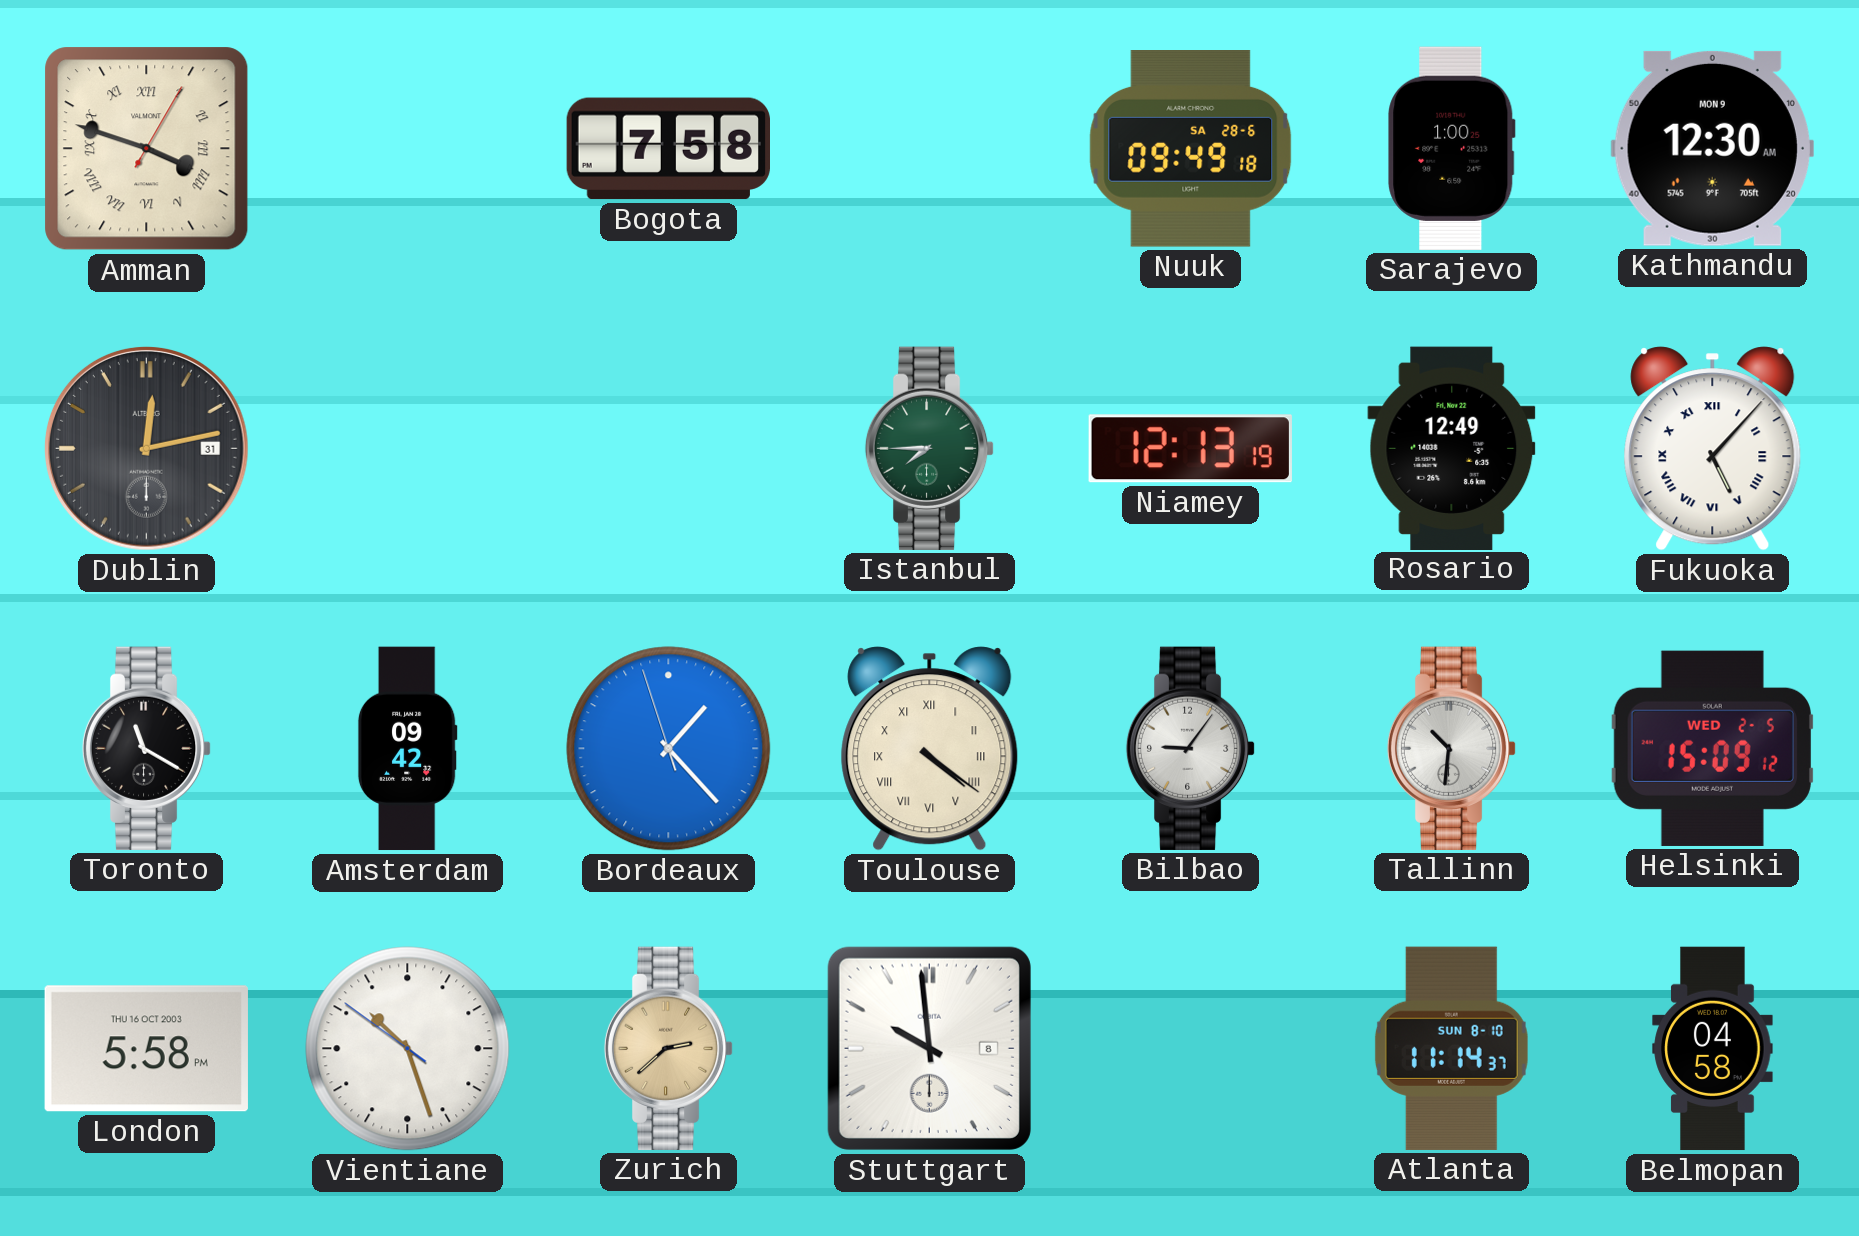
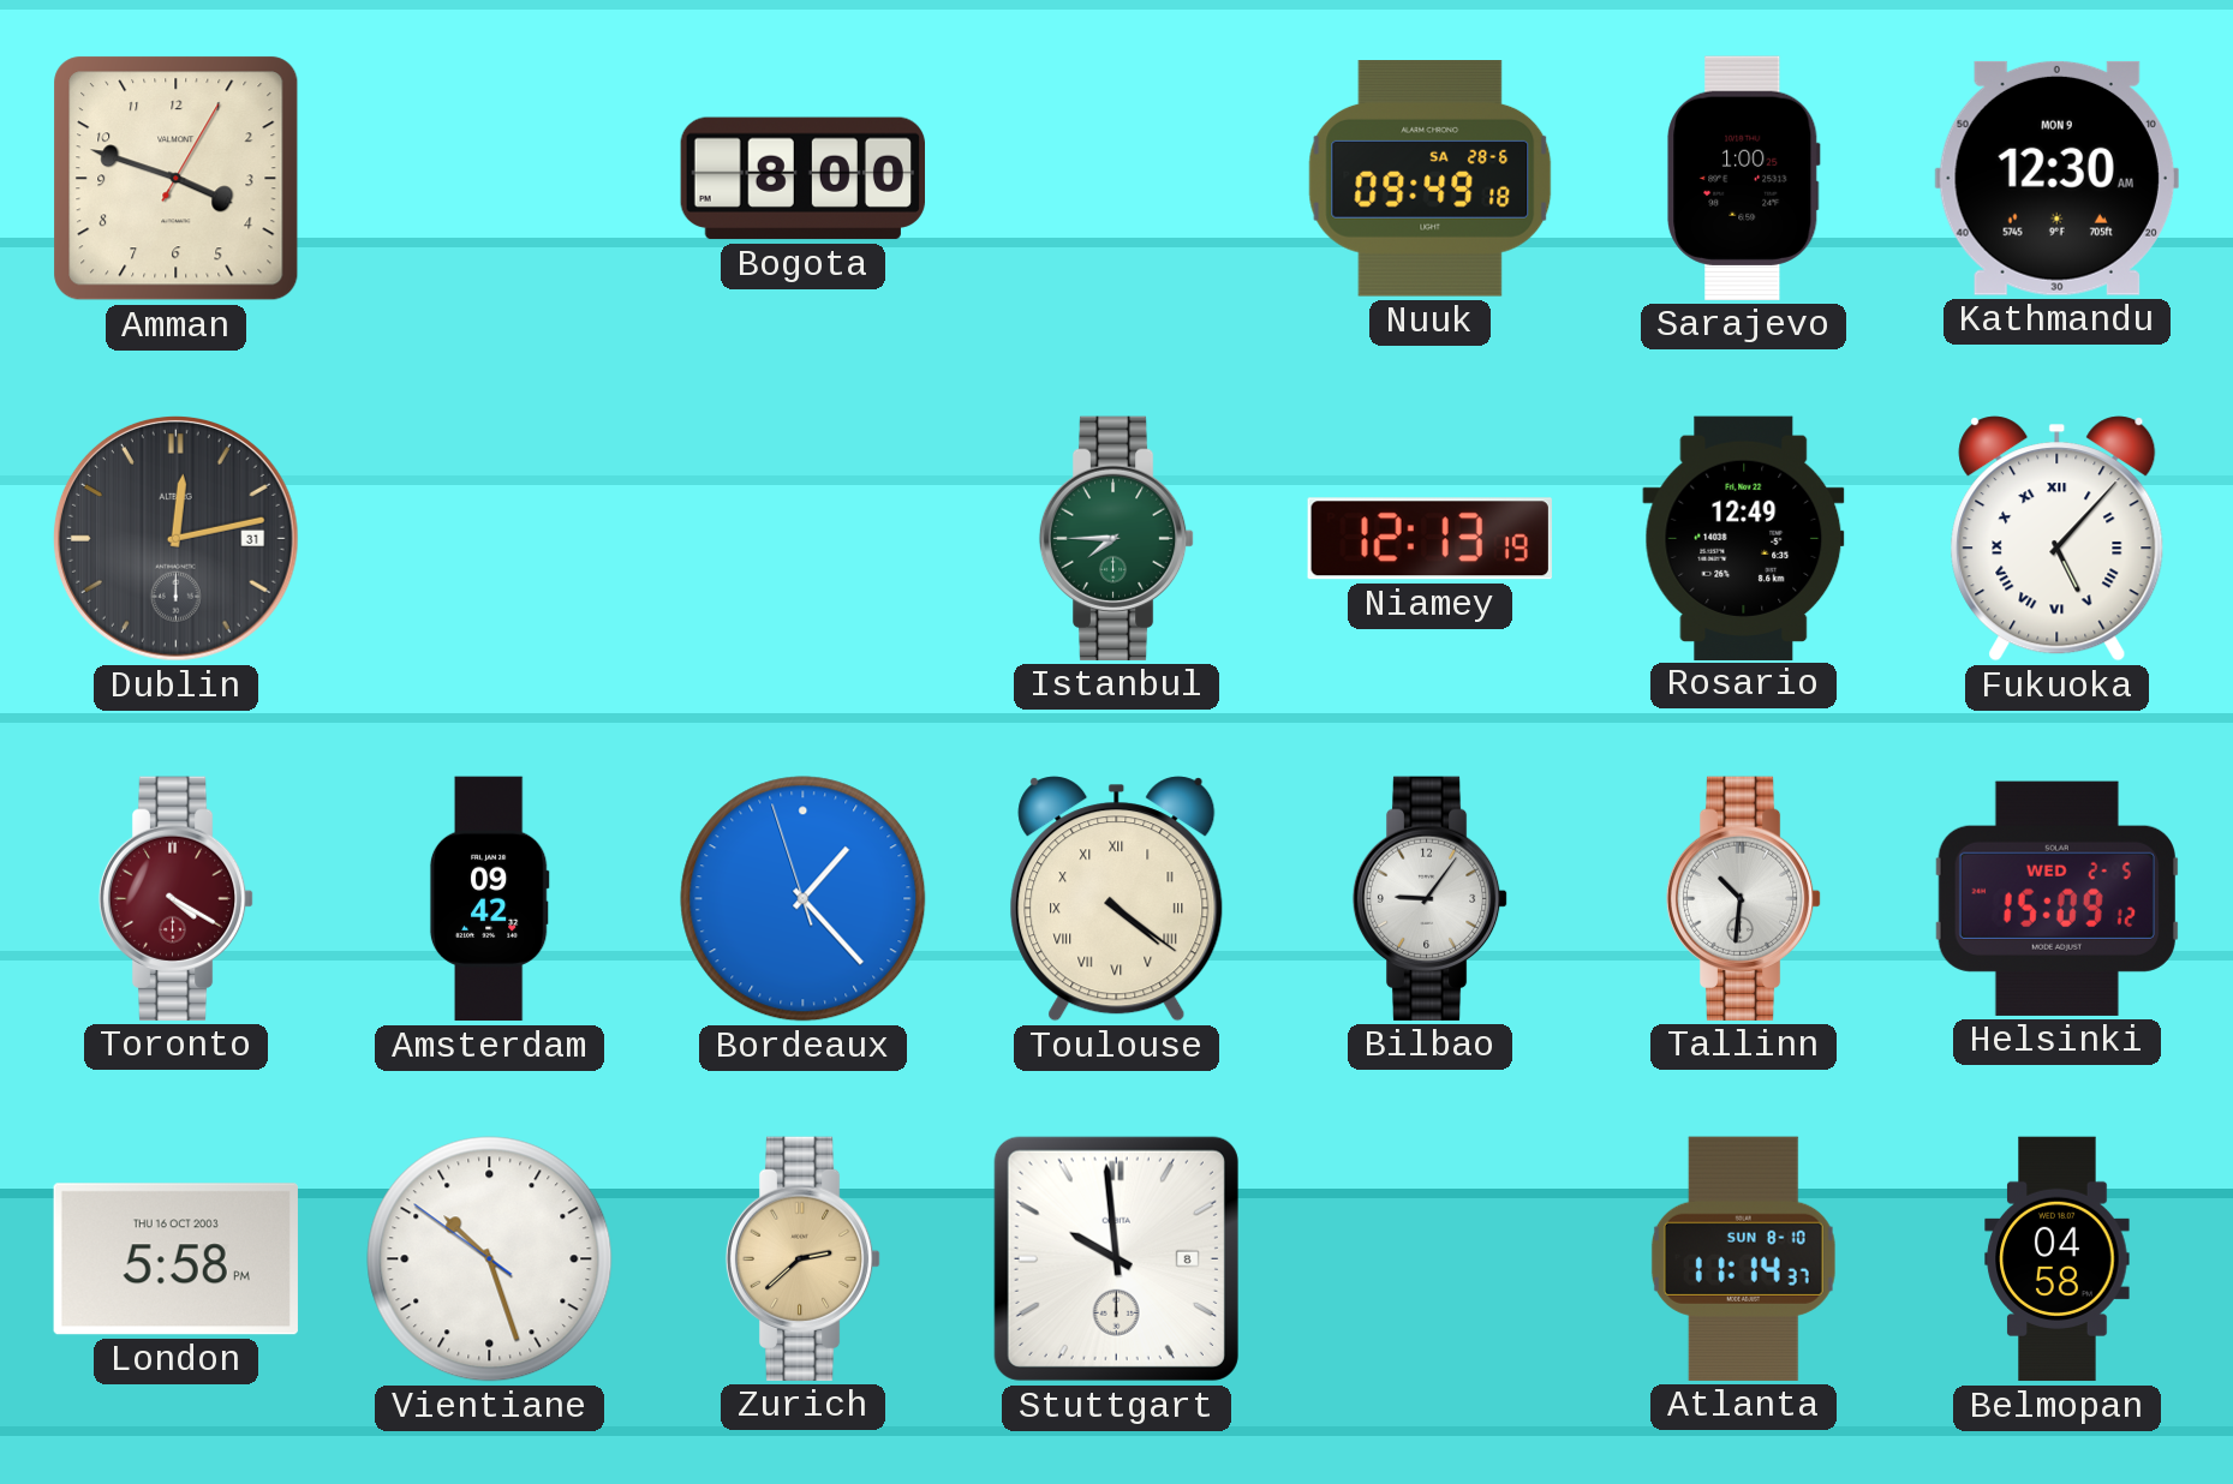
Amman numerals: Roman -> Arabic (177, 179)
Bogota: 7:58 -> 8:00 (802, 179)
Toronto: 11:20 -> 4:20 (177, 898)
Toronto dial: black -> burgundy (177, 898)
